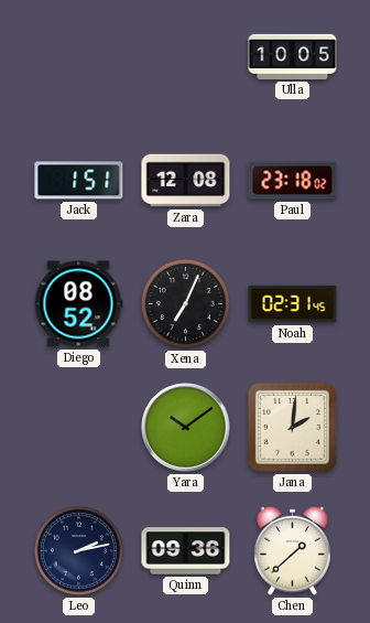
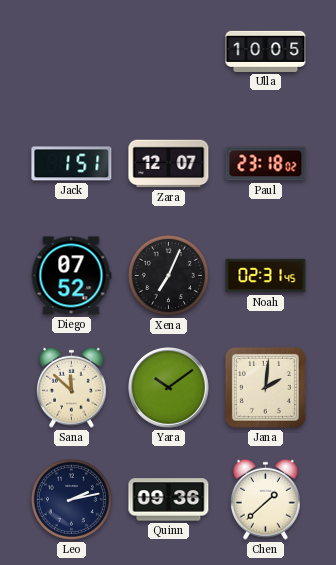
Zara: 12:08 -> 12:07 (169, 164)
Diego: 08:52 -> 07:52 (71, 276)
Sana: none -> 11:52 (72, 387)
